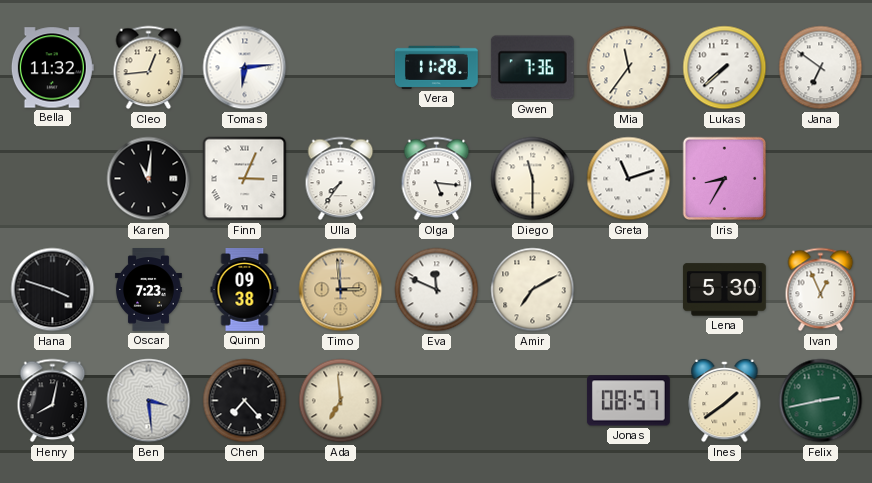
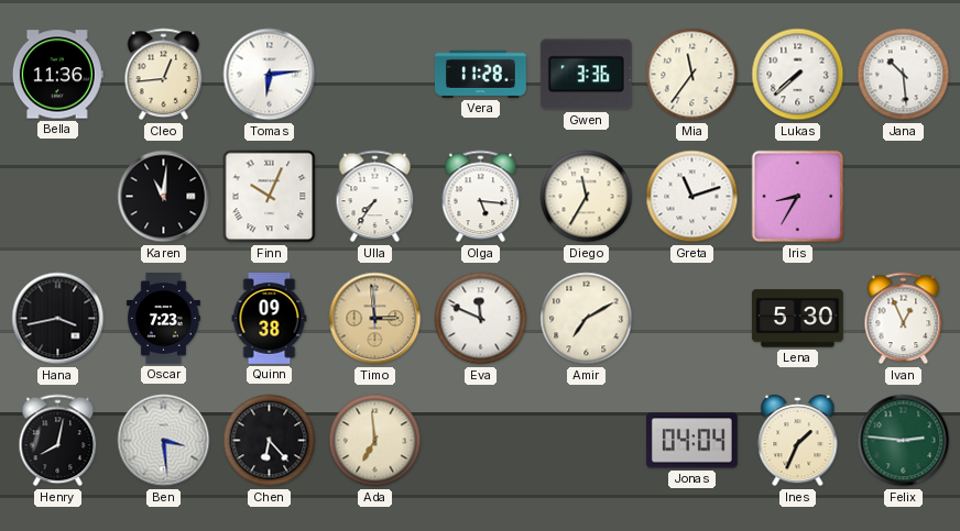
Bella: 11:32 -> 11:36 (57, 75)
Gwen: 7:36 -> 3:36 (586, 75)
Jana: 6:51 -> 10:29 (904, 75)
Finn: 3:04 -> 10:04 (270, 197)
Diego: 11:30 -> 11:35 (587, 197)
Hana: 3:48 -> 3:43 (58, 319)
Chen: 7:23 -> 6:23 (270, 441)
Jonas: 08:57 -> 04:04 (691, 441)
Ines: 1:39 -> 1:34 (798, 441)
Felix: 2:43 -> 2:46 (904, 441)
